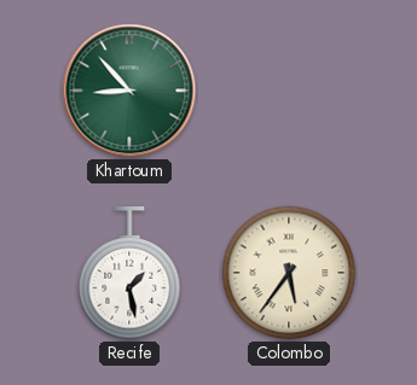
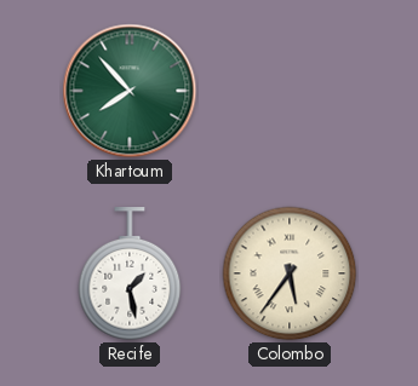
Khartoum: 8:53 -> 7:53 (130, 91)
